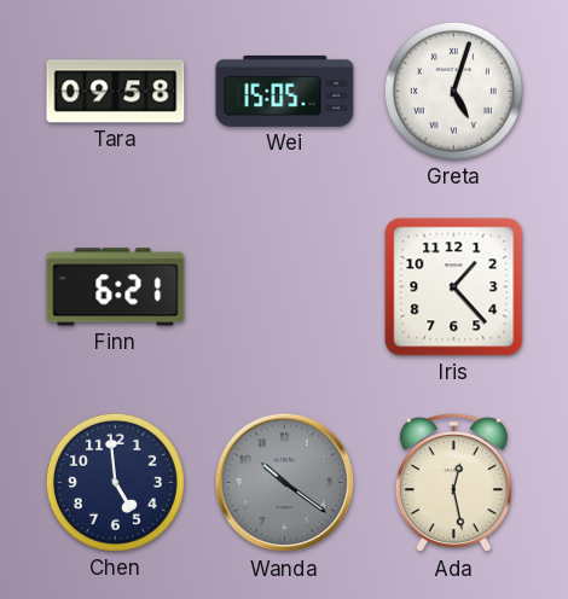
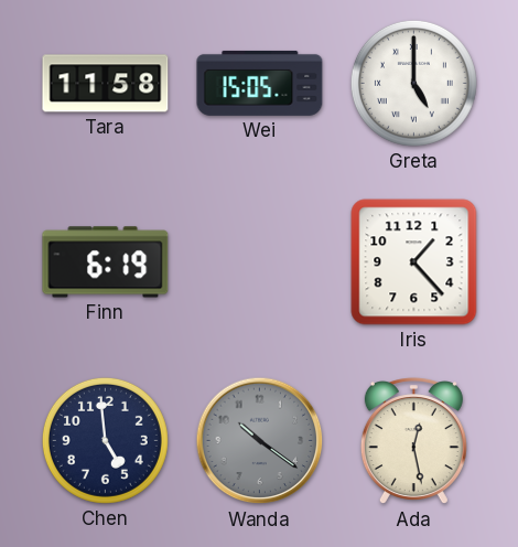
Tara: 09:58 -> 11:58 (106, 84)
Greta: 5:03 -> 5:00 (413, 83)
Finn: 6:21 -> 6:19 (106, 262)
